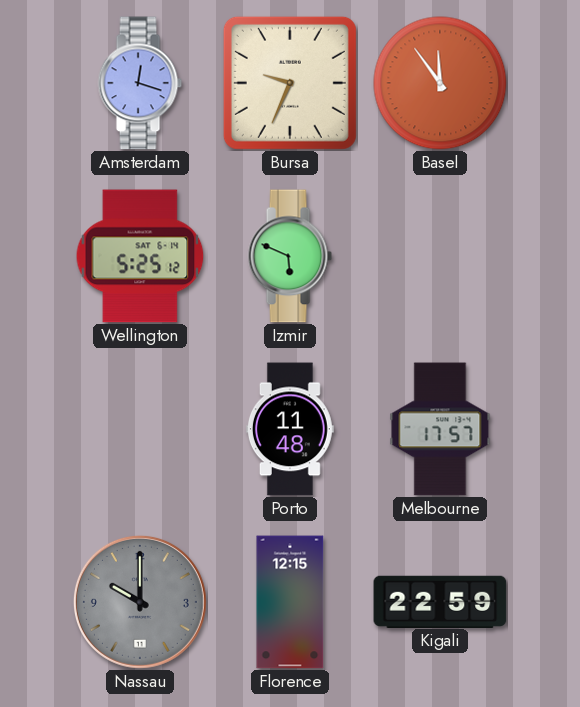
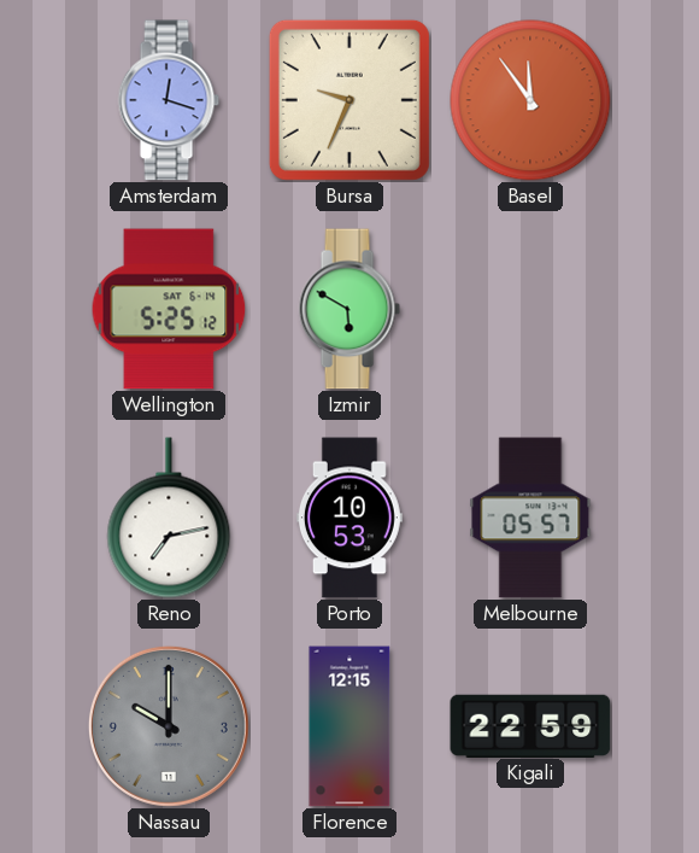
Izmir: 5:49 -> 5:50 (349, 309)
Reno: none -> 7:13 (169, 518)
Porto: 11:48 -> 10:53 (349, 518)
Melbourne: 17:57 -> 05:57 (530, 518)
